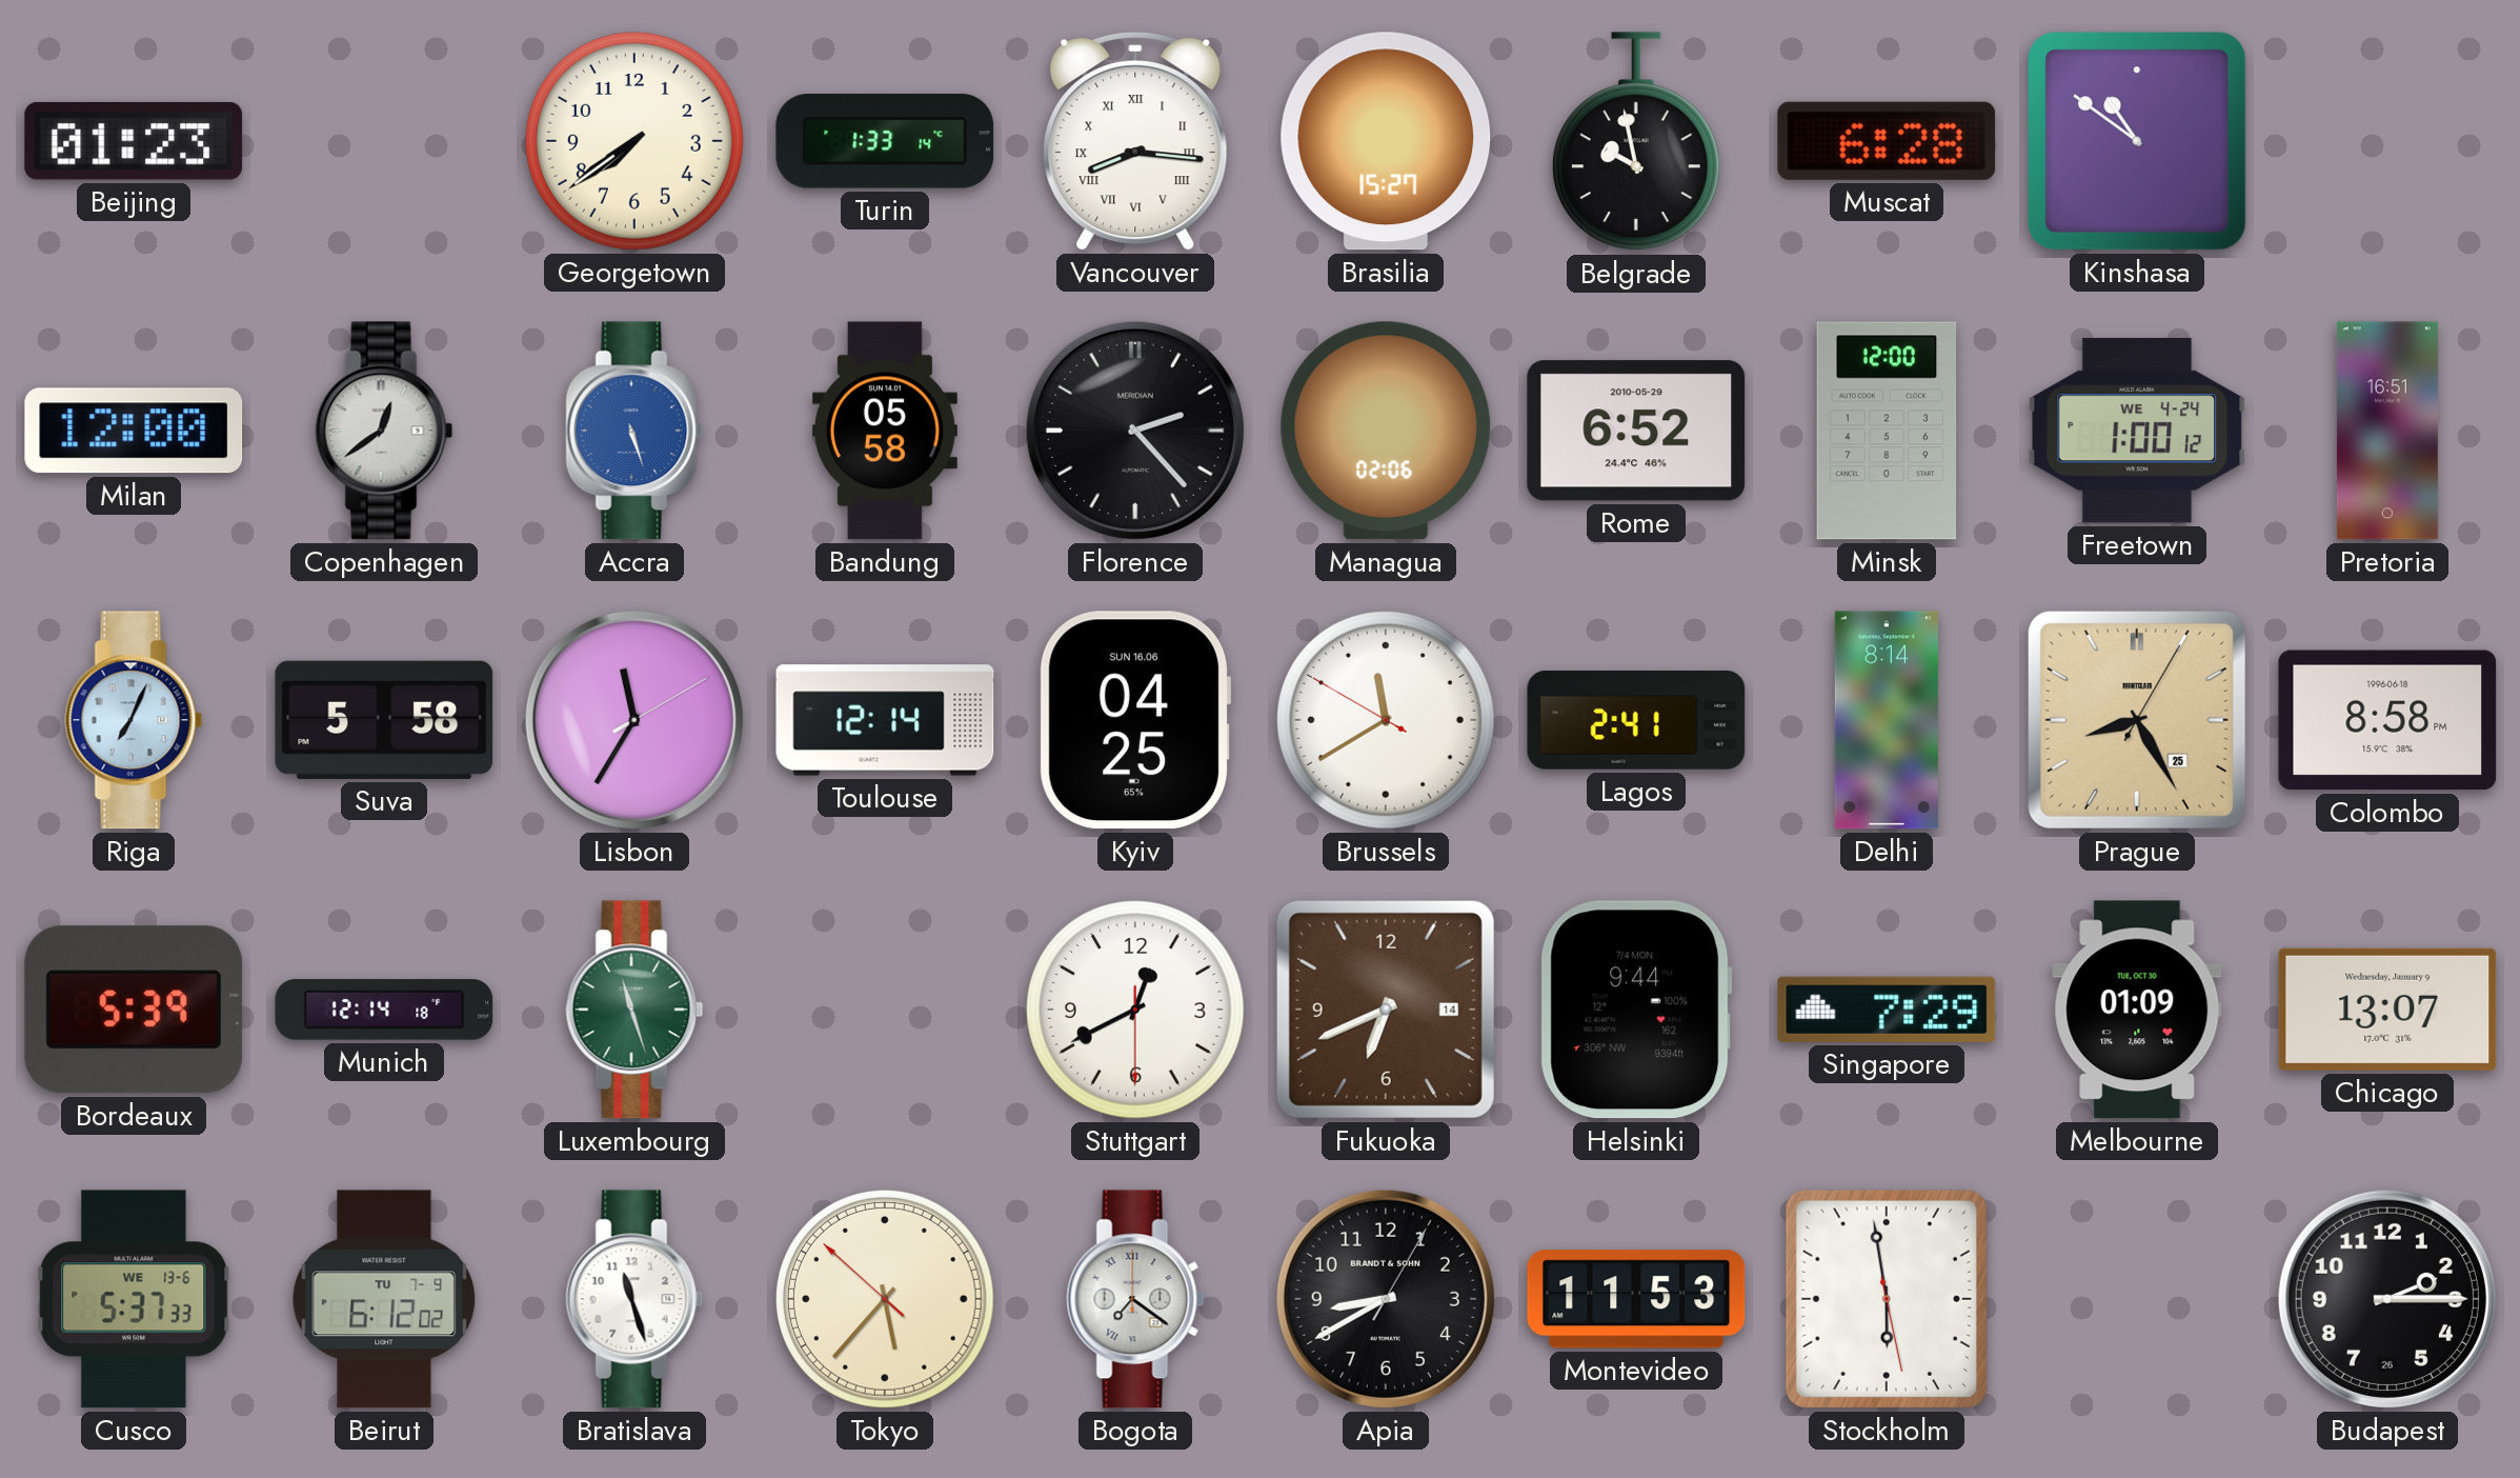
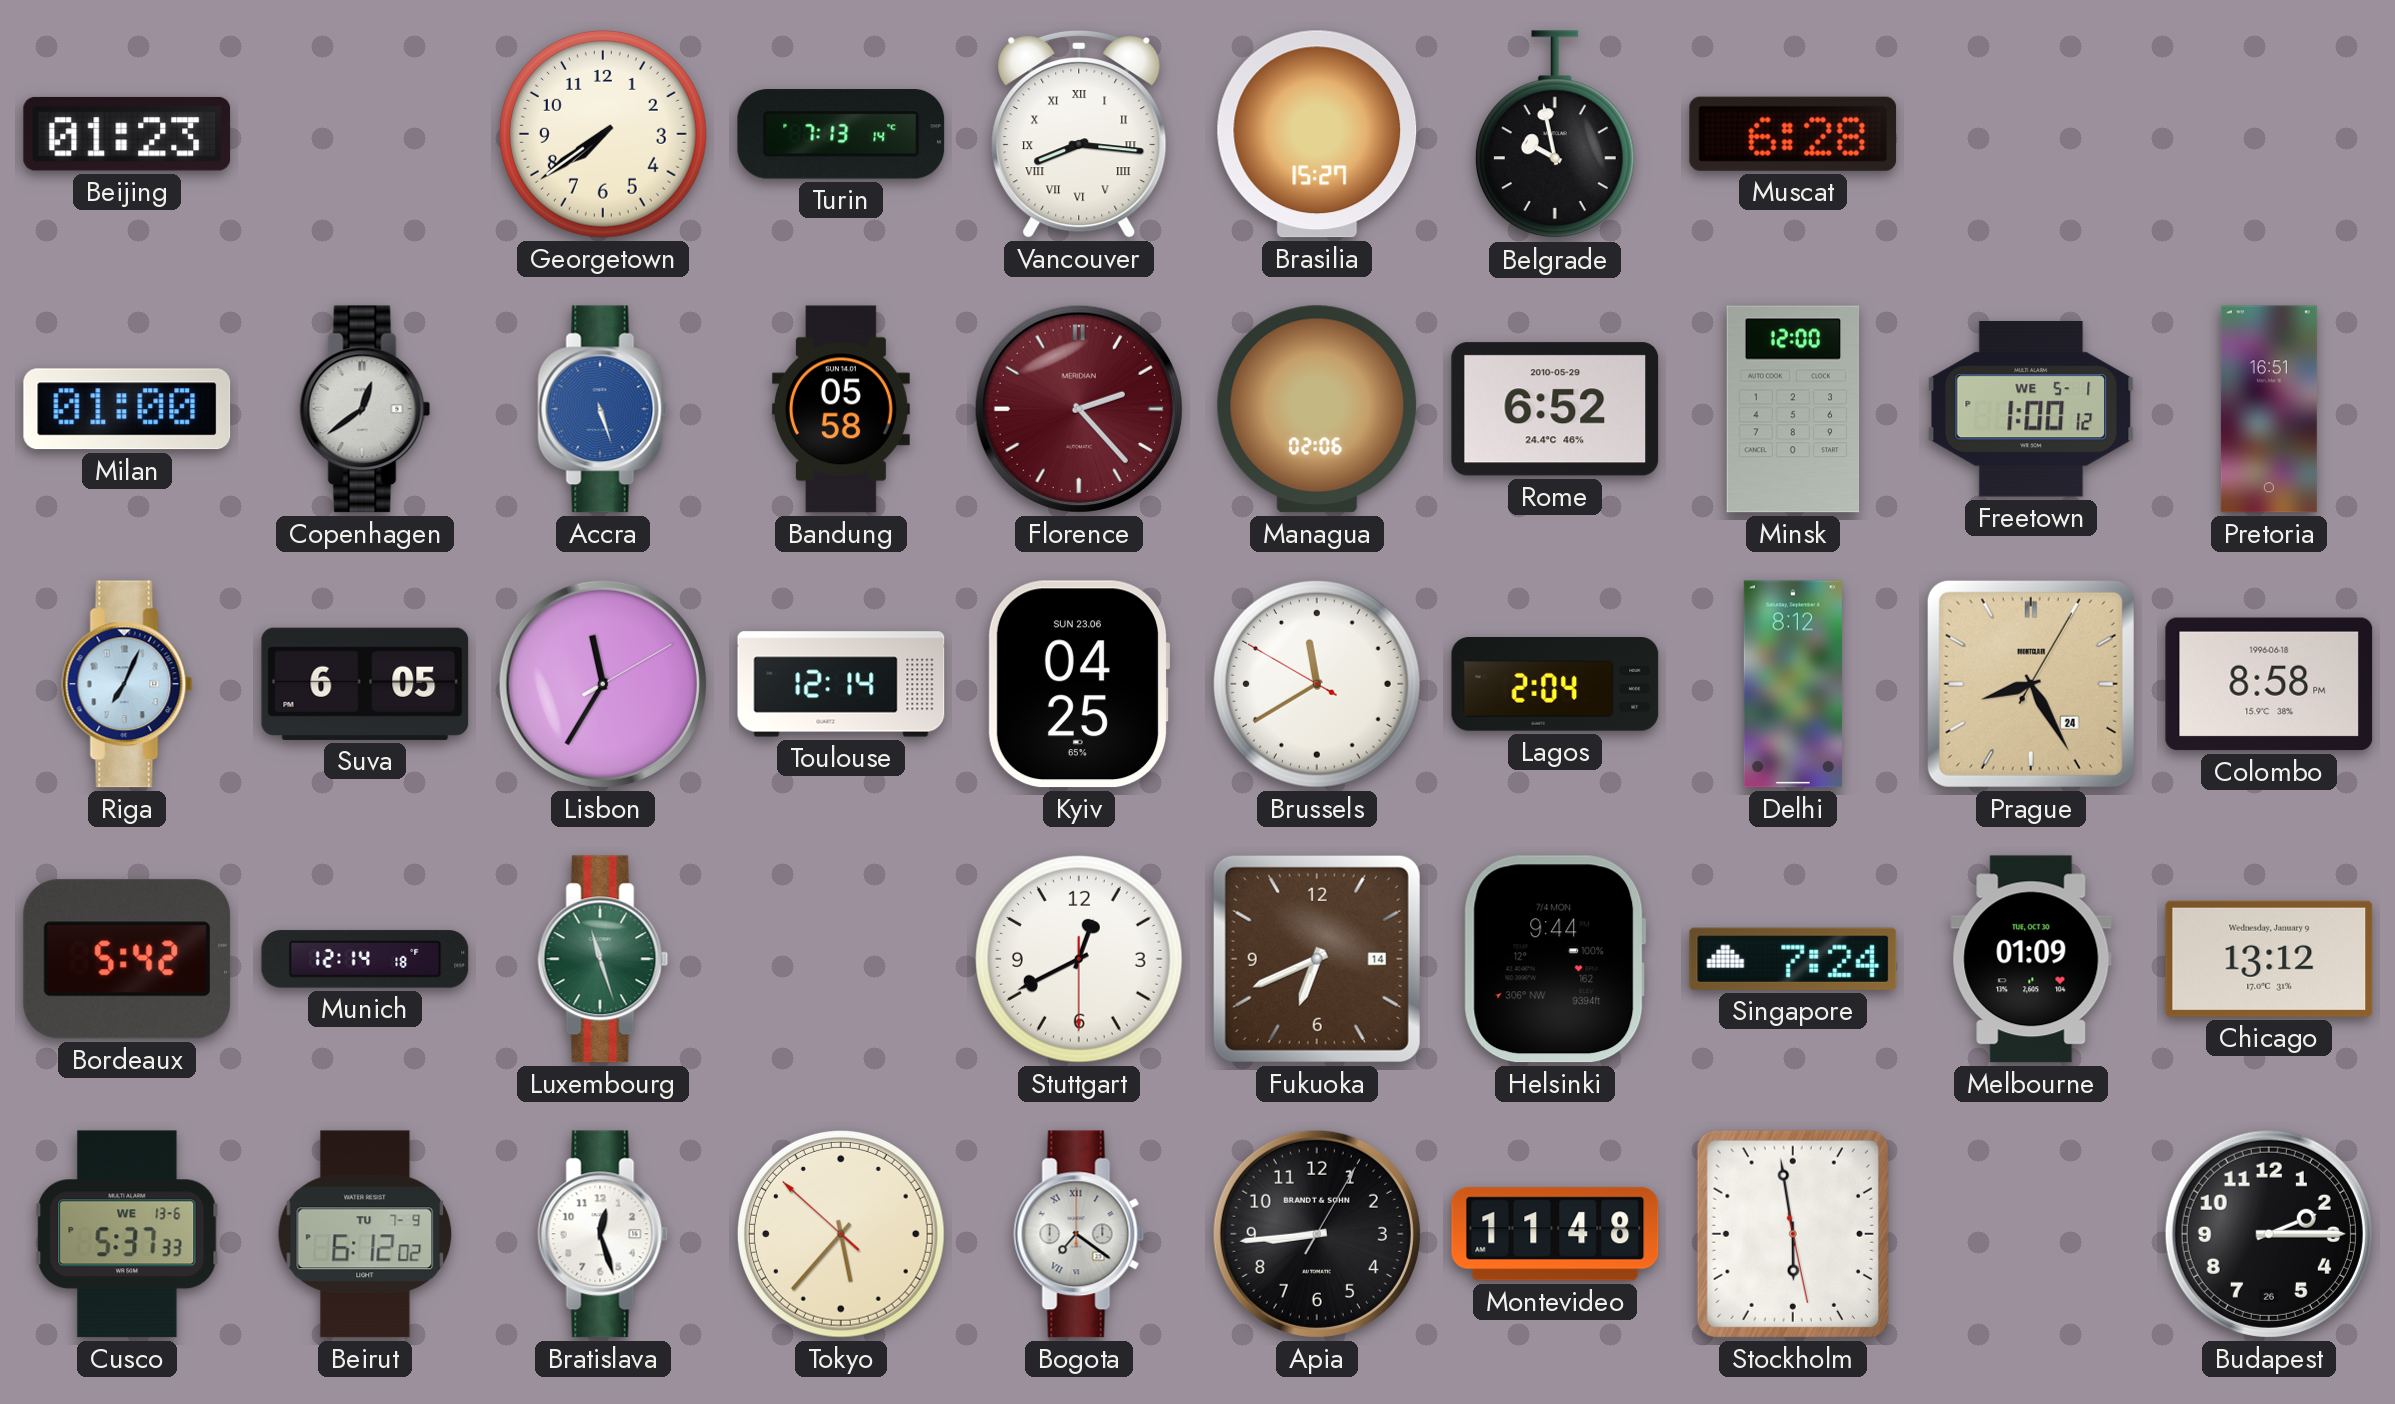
Turin: 1:33 -> 7:13 (841, 134)
Kinshasa: 10:51 -> none (2137, 141)
Milan: 12:00 -> 01:00 (127, 409)
Florence dial: black -> burgundy (1079, 409)
Freetown date: WE 4-24 -> WE 5-1 (2031, 410)
Suva: 5:58 -> 6:05 (365, 684)
Kyiv date: SUN 16.06 -> SUN 23.06 (1079, 684)
Lagos: 2:41 -> 2:04 (1555, 685)
Delhi: 8:14 -> 8:12 (1793, 684)
Prague date: 25 -> 24 (2031, 684)
Bordeaux: 5:39 -> 5:42 (127, 959)
Singapore: 7:29 -> 7:24 (1793, 959)
Chicago: 13:07 -> 13:12 (2269, 959)
Bratislava: 11:27 -> 12:27 (603, 1234)
Apia: 8:40 -> 8:44 (1317, 1234)
Montevideo: 11:53 -> 11:48 (1555, 1234)
